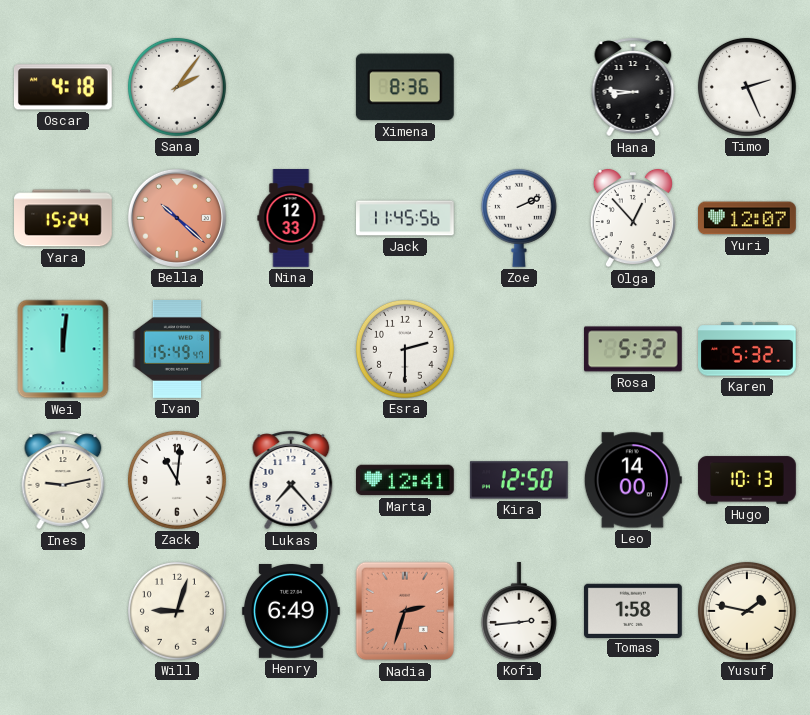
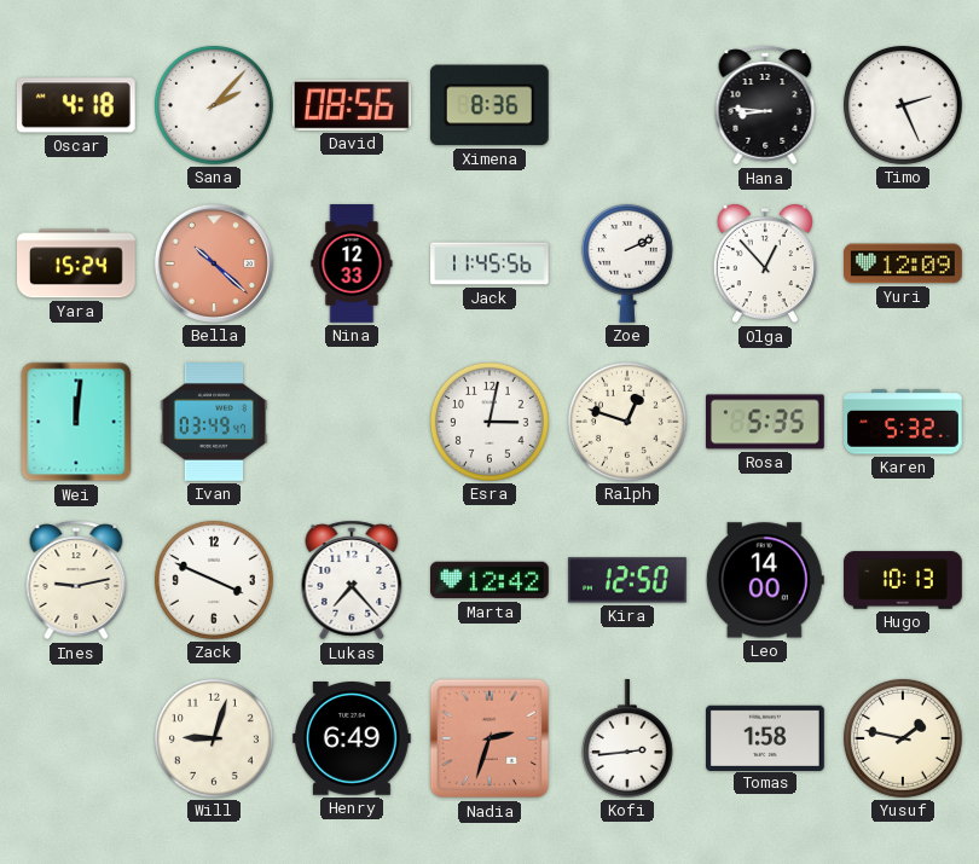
Sana: 2:06 -> 2:07 (214, 105)
David: none -> 08:56 (352, 105)
Yuri: 12:07 -> 12:09 (904, 263)
Ivan: 15:49 -> 03:49 (214, 423)
Esra: 2:30 -> 3:02 (489, 422)
Ralph: none -> 12:48 (627, 422)
Rosa: 5:32 -> 5:35 (766, 422)
Zack: 11:01 -> 3:49 (214, 580)
Marta: 12:41 -> 12:42 (491, 580)
